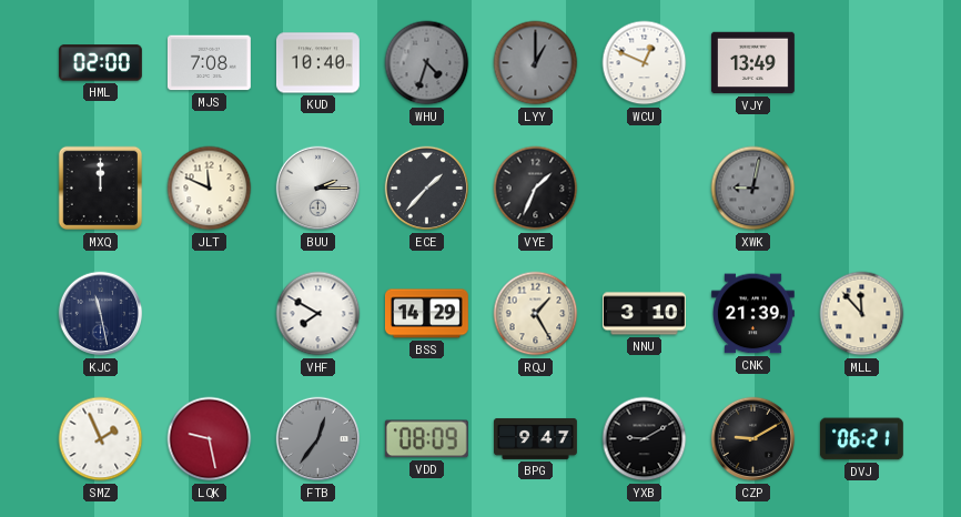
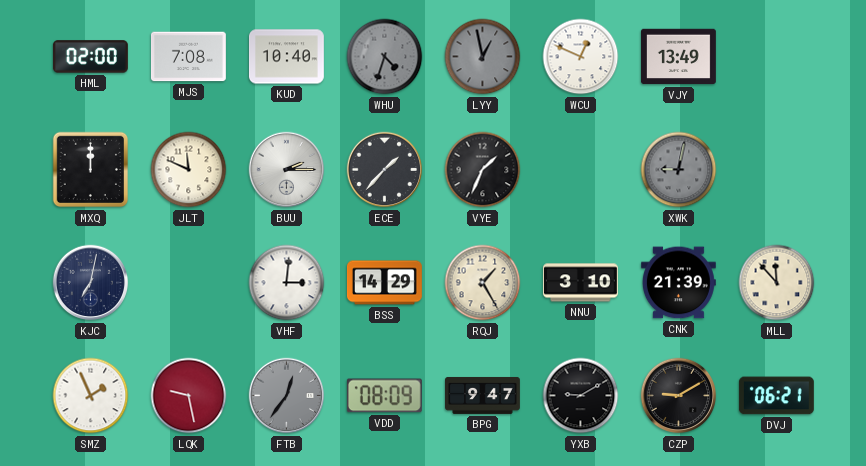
LYY: 1:00 -> 12:58 (483, 57)
KJC: 11:28 -> 7:02 (91, 283)
VHF: 7:50 -> 3:01 (287, 283)
